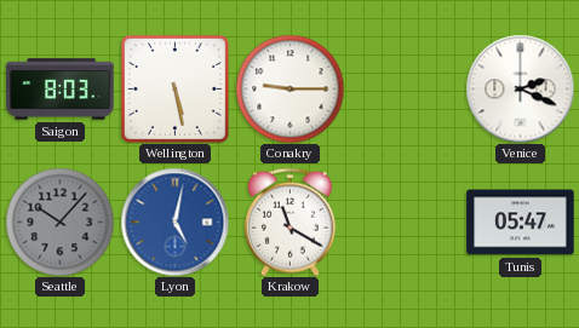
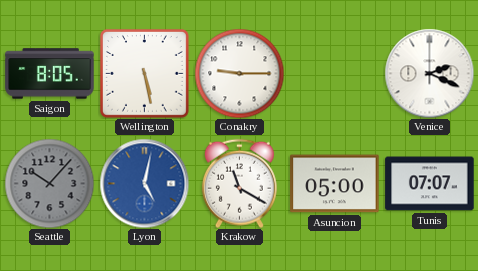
Saigon: 8:03 -> 8:05 (50, 74)
Asuncion: none -> 05:00 (335, 184)
Tunis: 05:47 -> 07:07 (430, 184)
